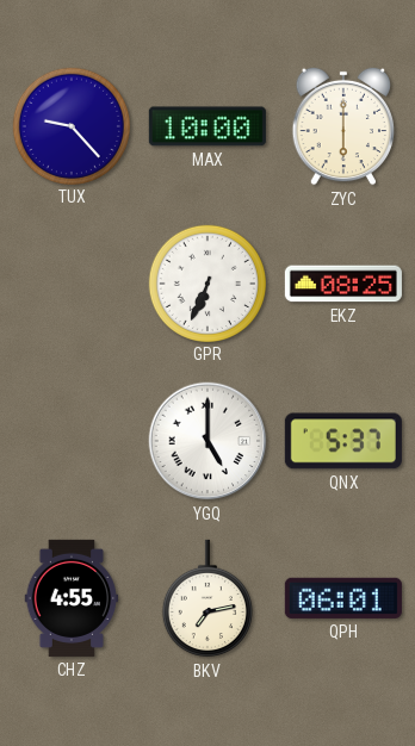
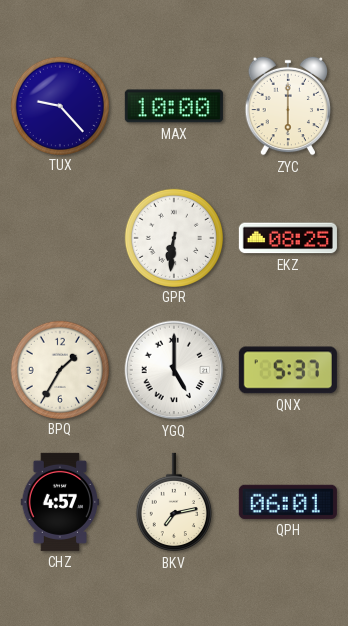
GPR: 6:34 -> 6:31 (173, 237)
BPQ: none -> 1:35 (59, 369)
CHZ: 4:55 -> 4:57 (60, 502)
